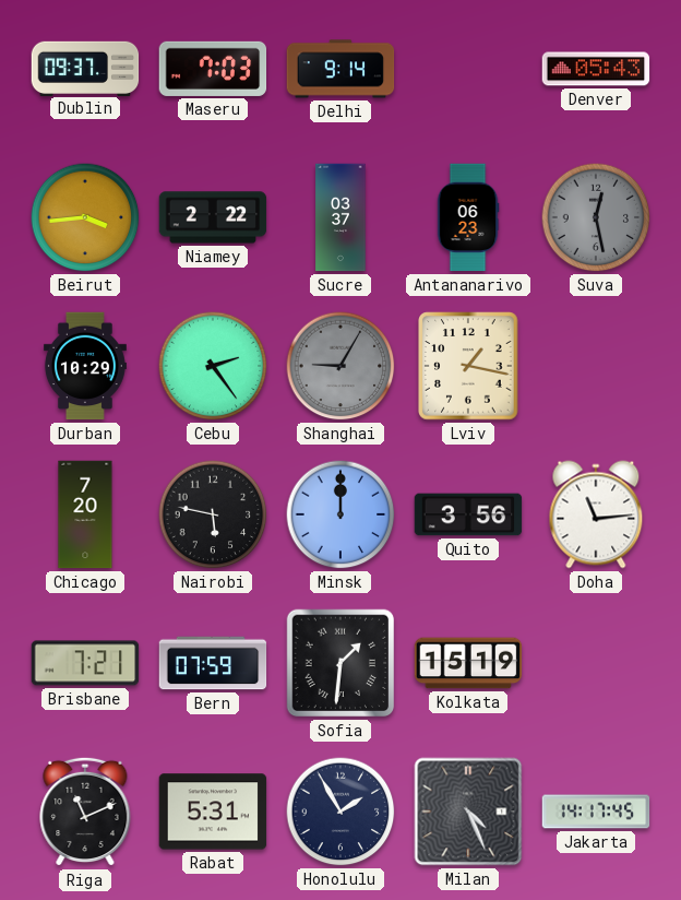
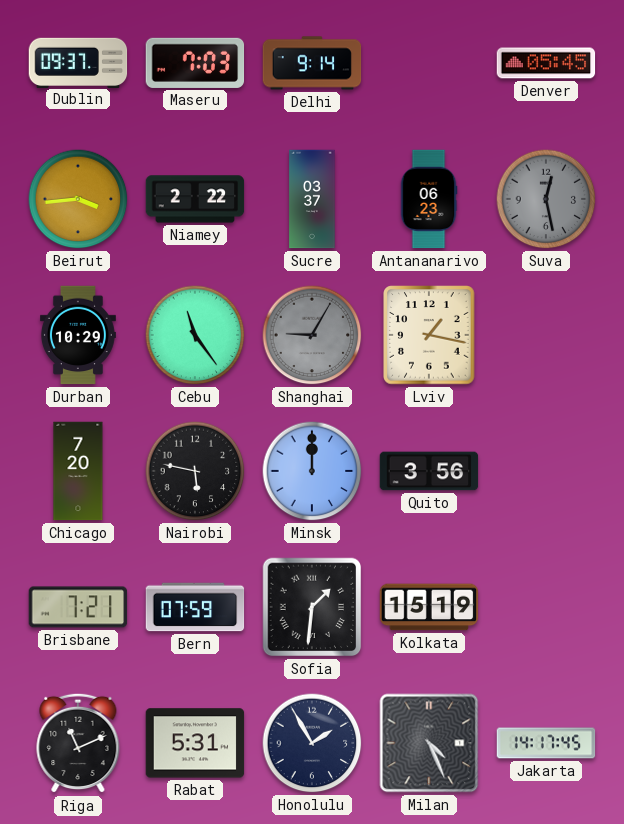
Denver: 05:43 -> 05:45 (546, 63)
Cebu: 2:24 -> 11:24 (195, 335)
Doha: 11:14 -> none (596, 514)
